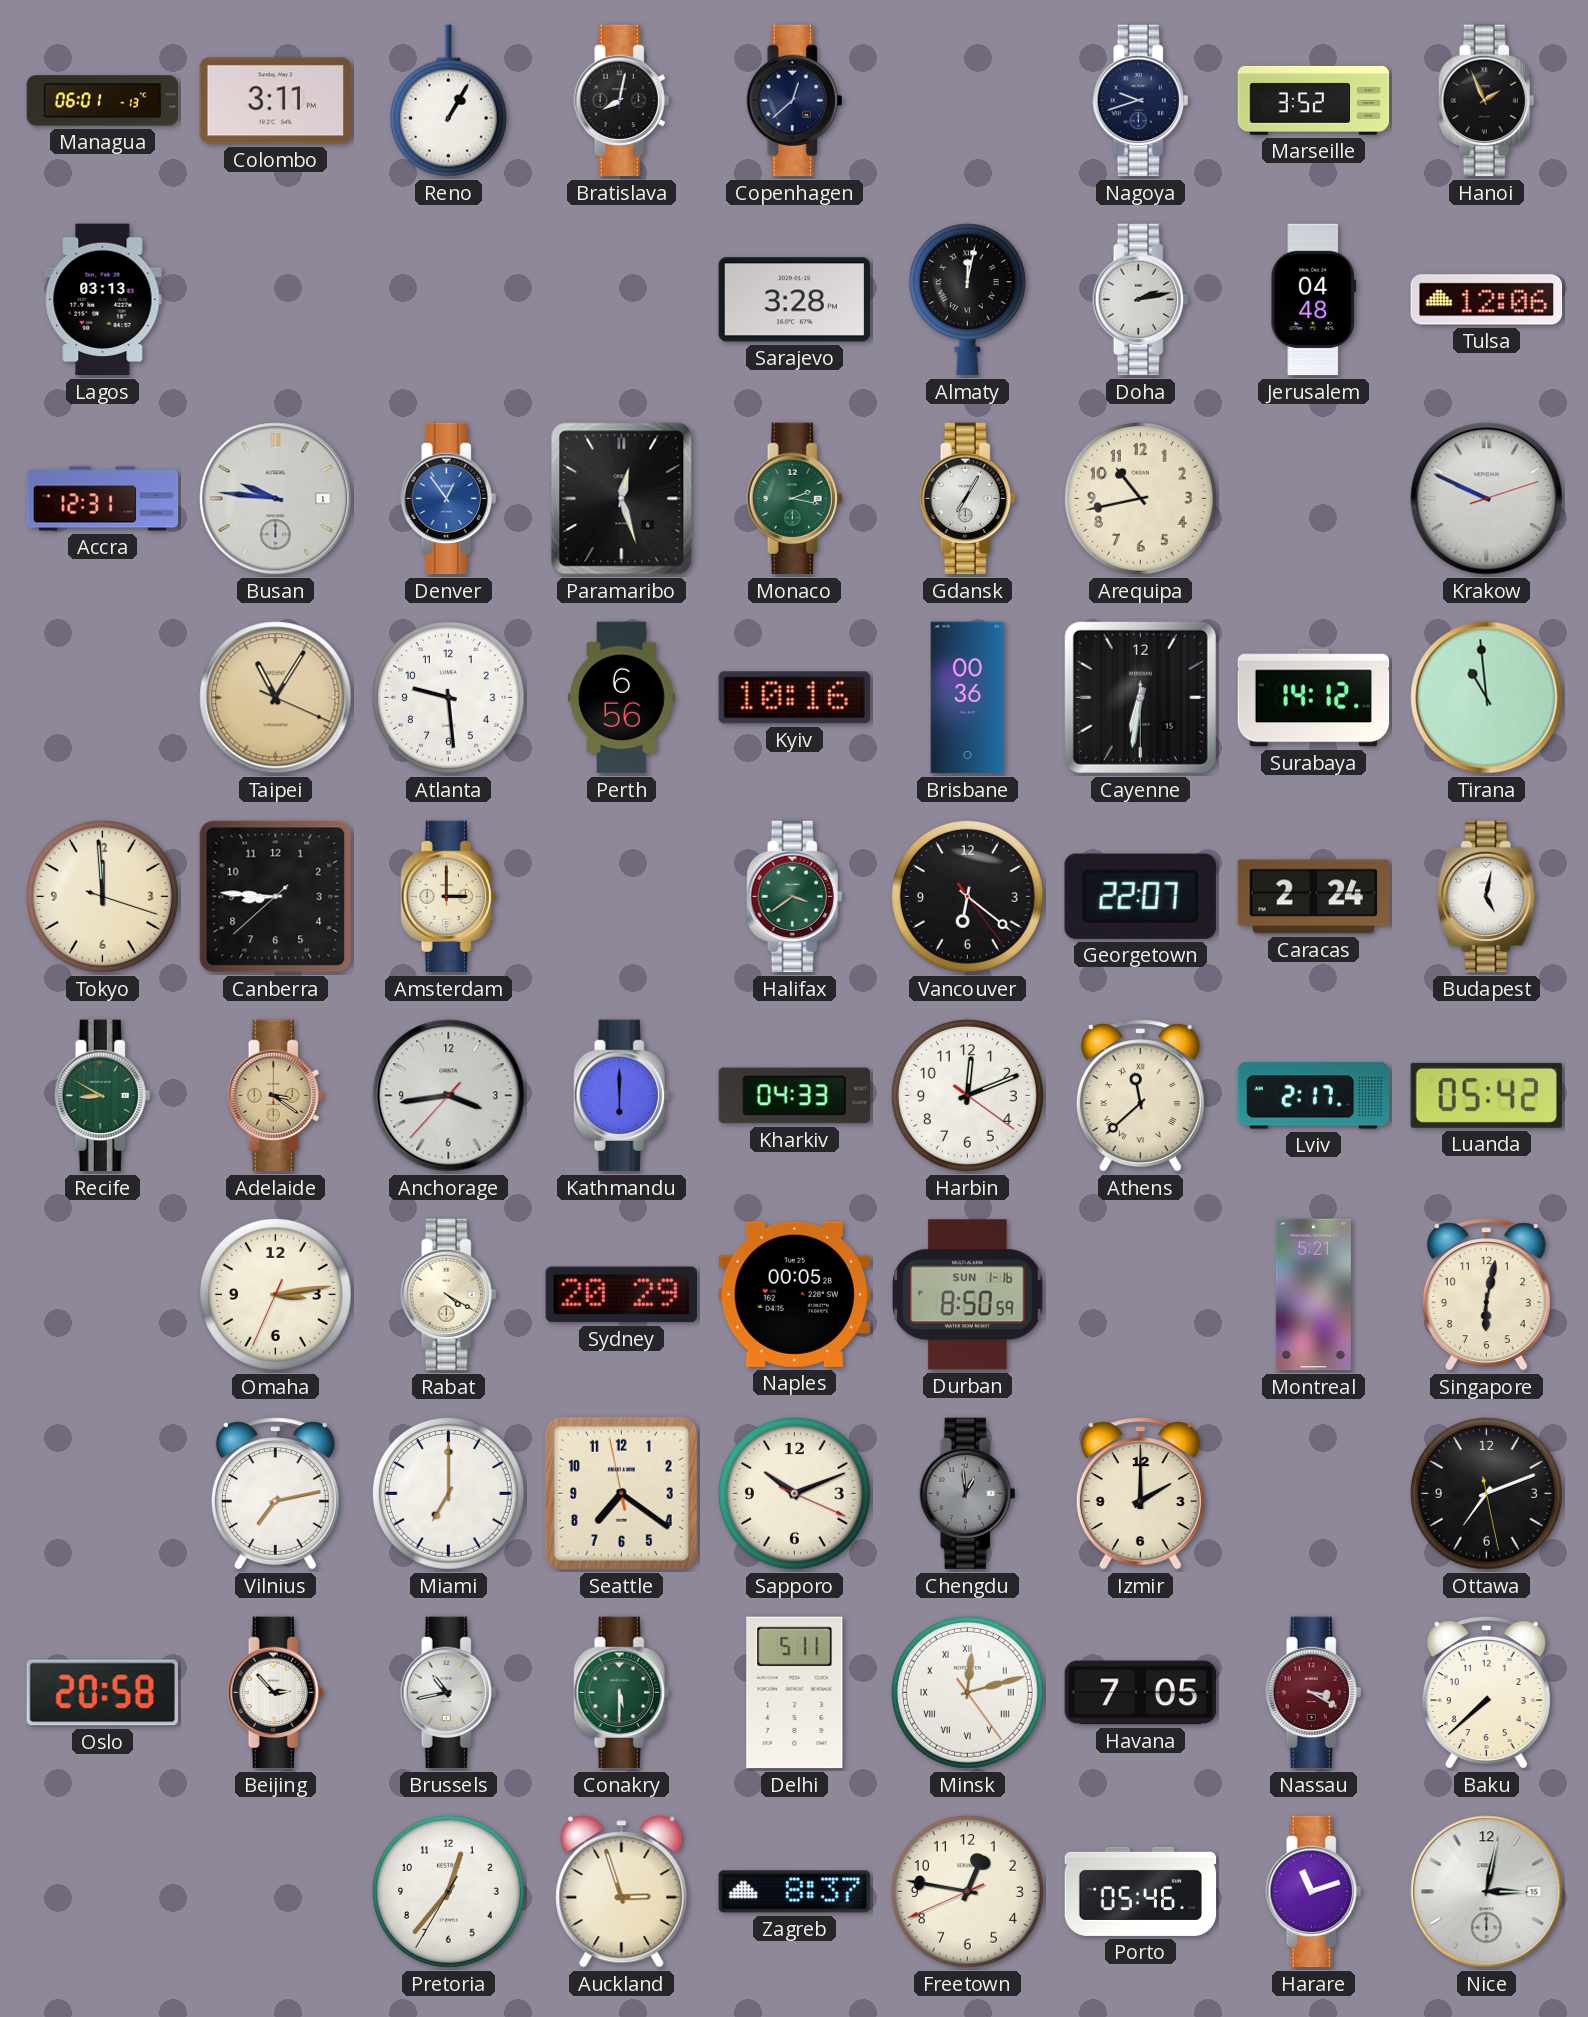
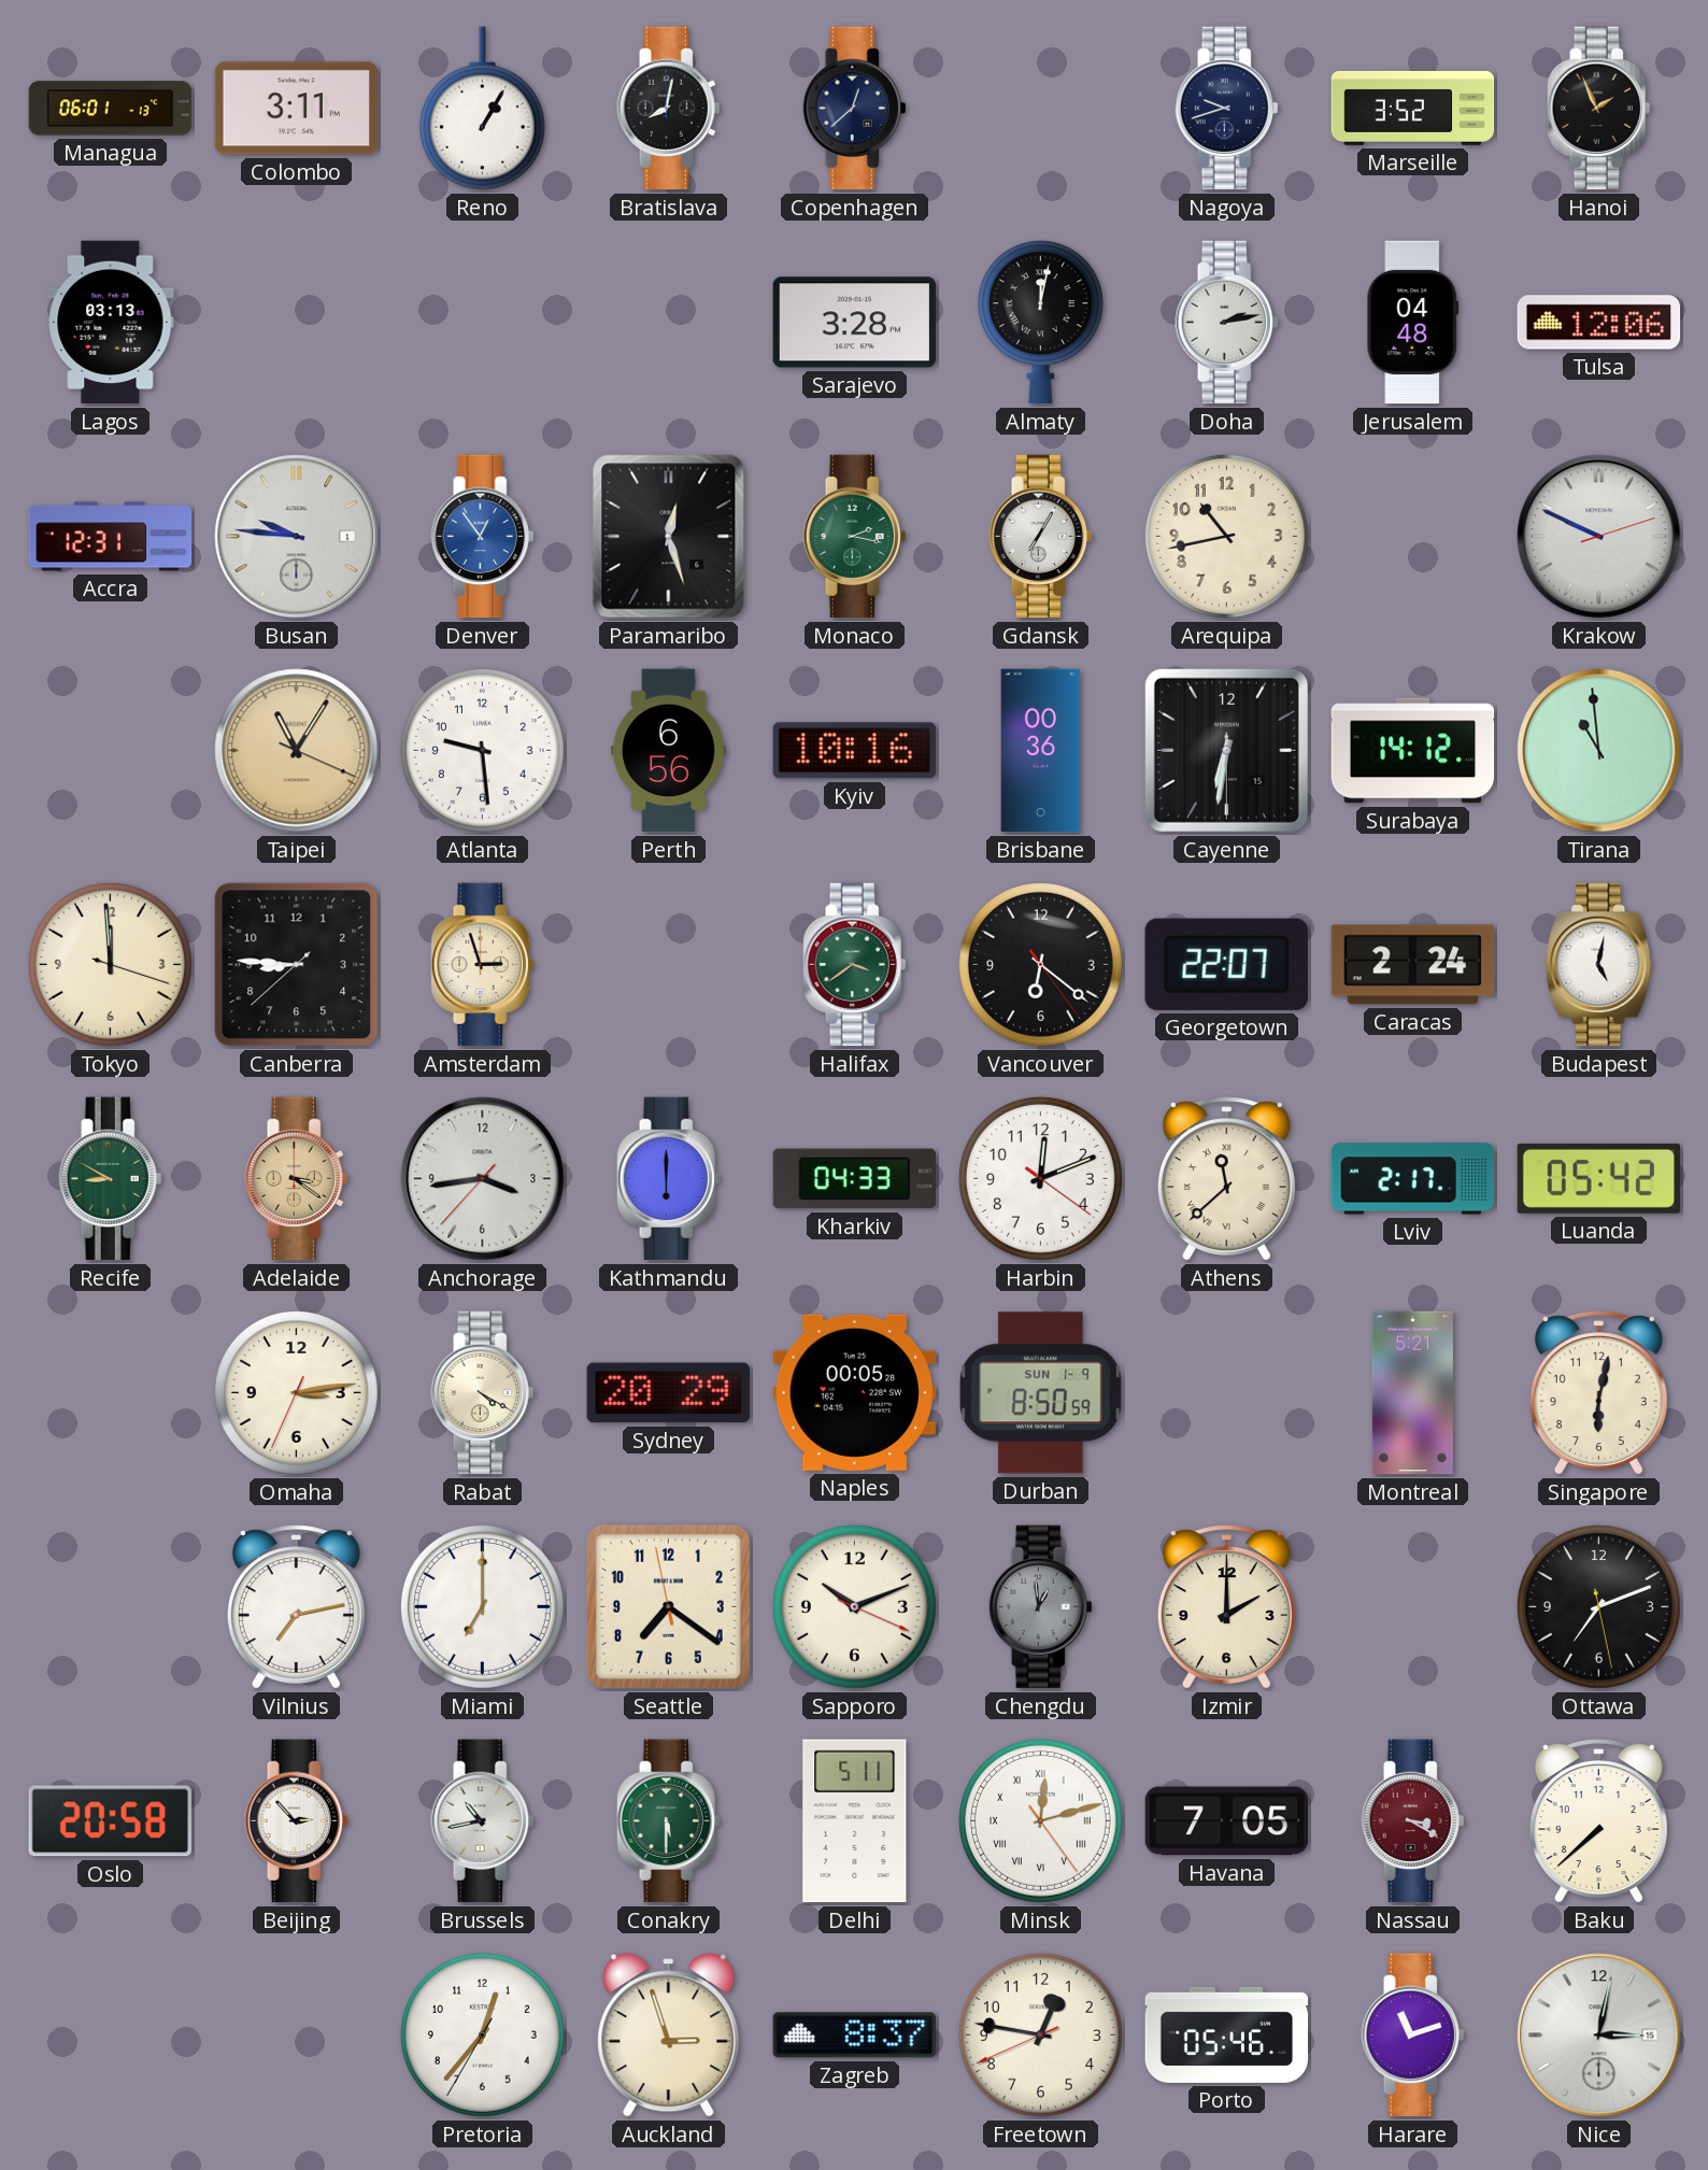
Amsterdam: 3:00 -> 2:57 (483, 965)
Durban date: SUN 1-16 -> SUN 1-9 (1041, 1393)
